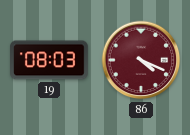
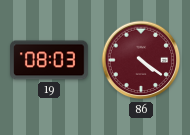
86: 4:19 -> 4:21 (141, 60)
